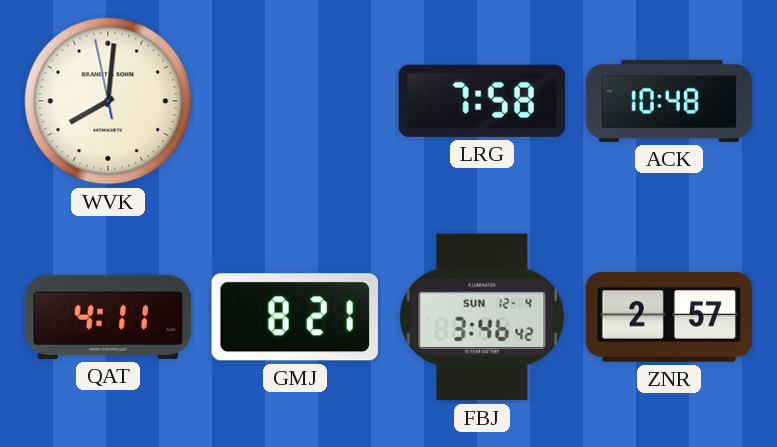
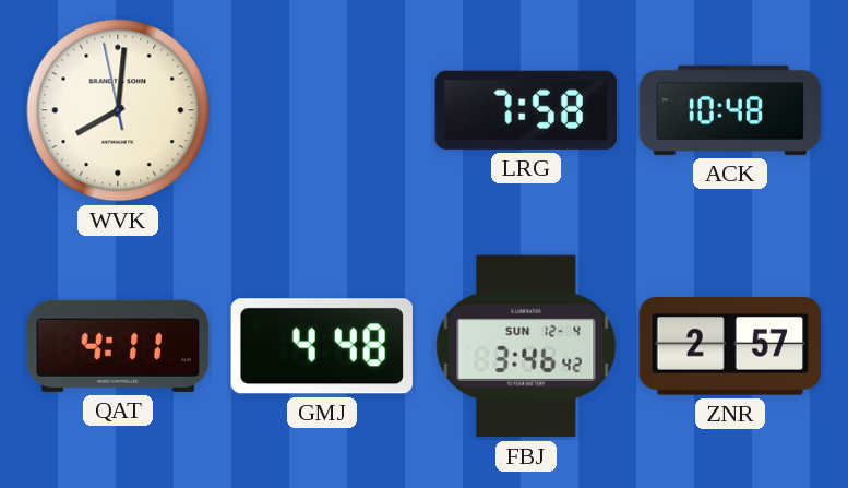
GMJ: 8:21 -> 4:48 (321, 346)
